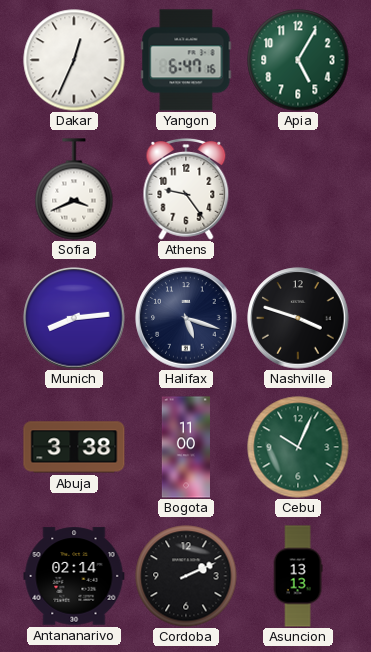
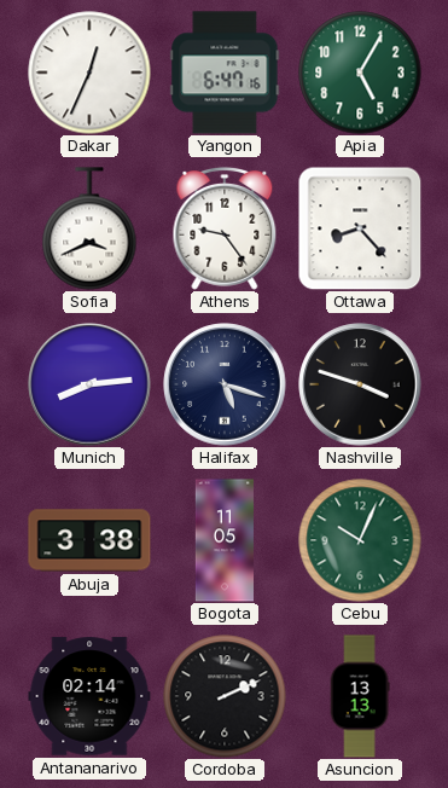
Ottawa: none -> 8:23 (360, 228)
Bogota: 11:00 -> 11:05 (225, 540)
